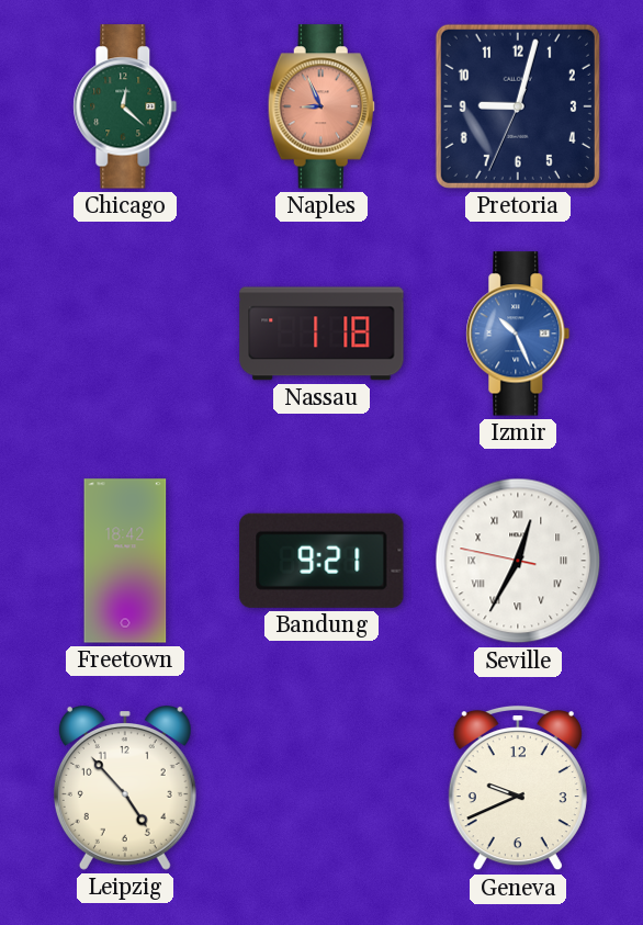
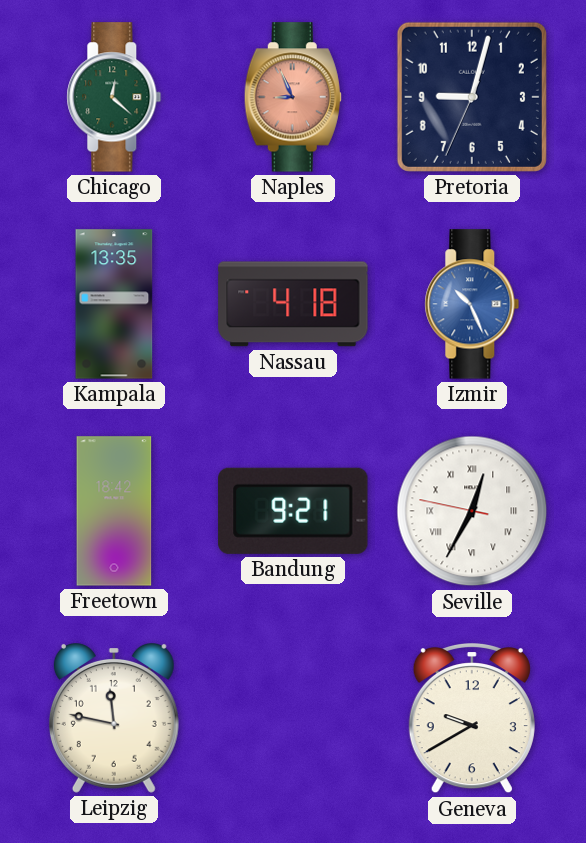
Kampala: none -> 13:35 (114, 304)
Nassau: 1:18 -> 4:18 (293, 304)
Leipzig: 4:53 -> 11:47 (114, 719)
Geneva: 9:41 -> 9:40 (472, 719)
